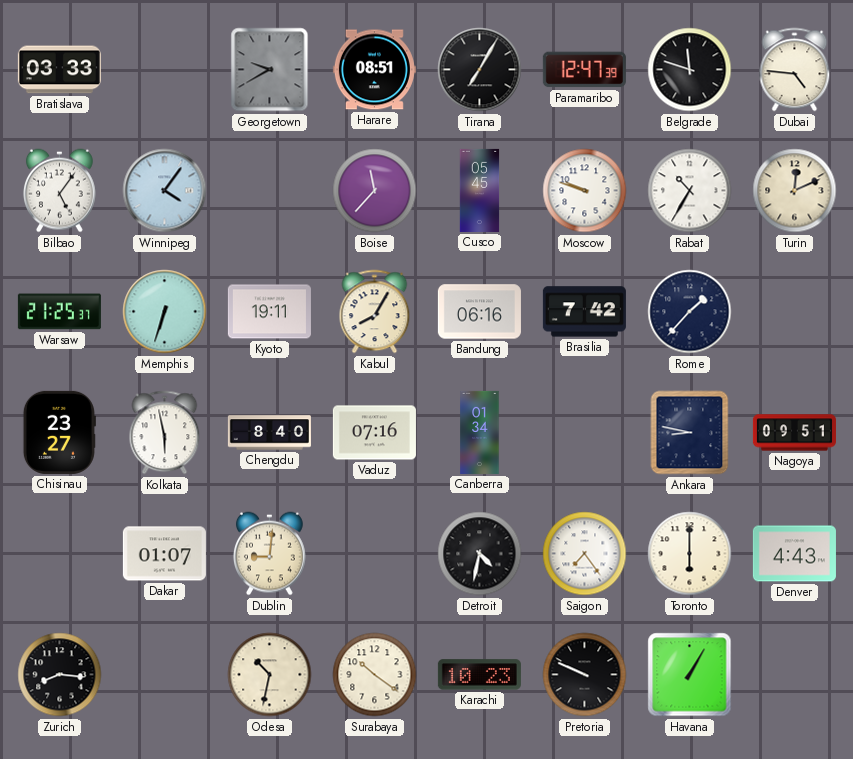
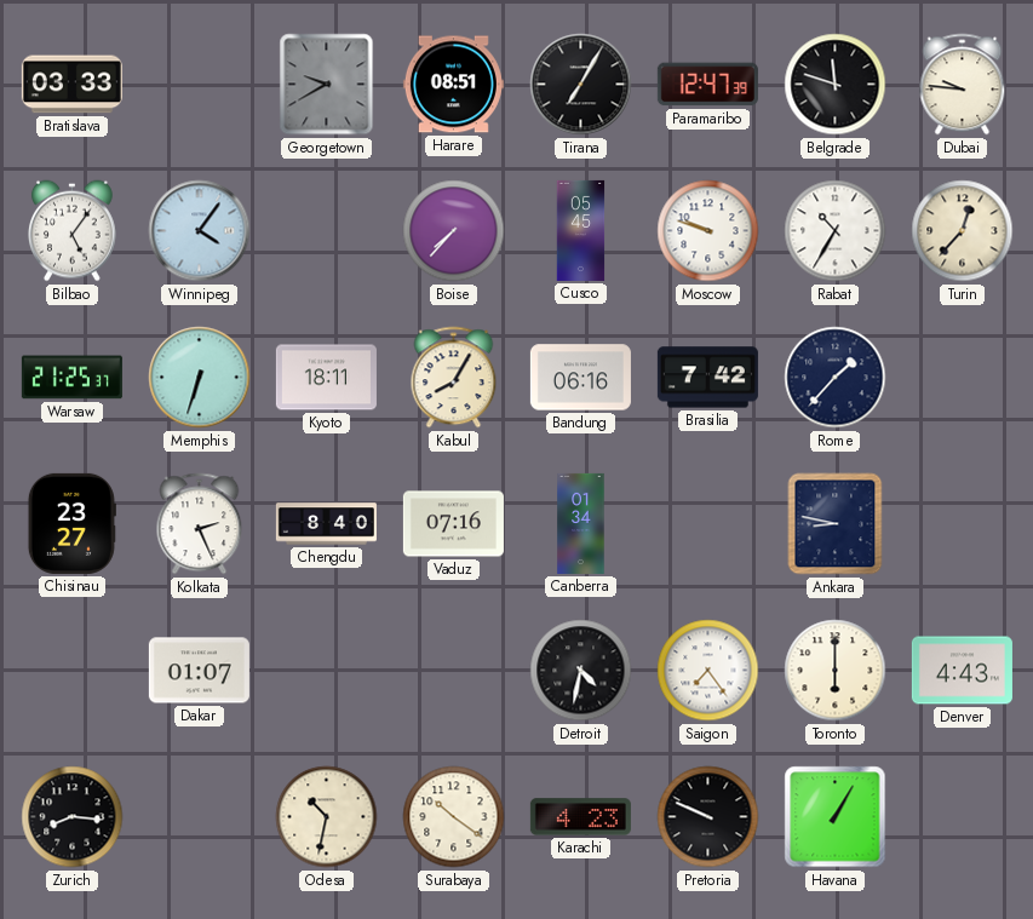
Dubai: 4:46 -> 9:46 (963, 85)
Boise: 11:37 -> 7:37 (454, 231)
Turin: 12:11 -> 12:37 (963, 231)
Kyoto: 19:11 -> 18:11 (326, 378)
Kolkata: 5:58 -> 2:26 (200, 524)
Nagoya: 09:51 -> none (794, 433)
Dublin: 9:01 -> none (269, 554)
Karachi: 10:23 -> 4:23 (580, 817)
